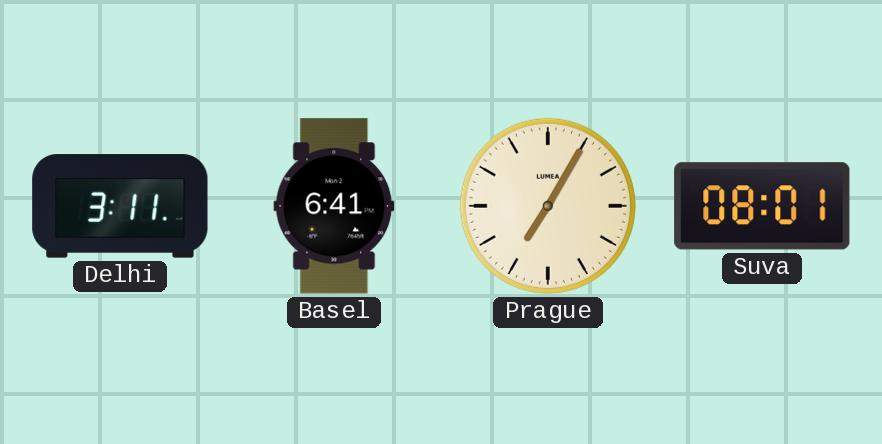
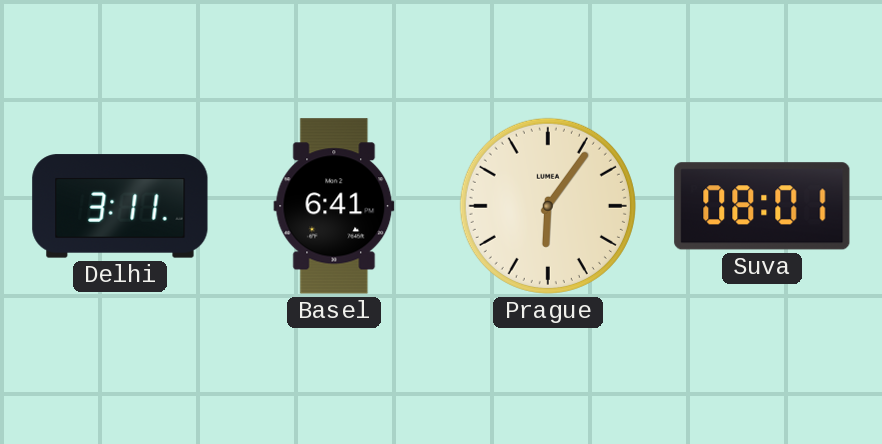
Prague: 7:05 -> 6:06 (548, 206)
